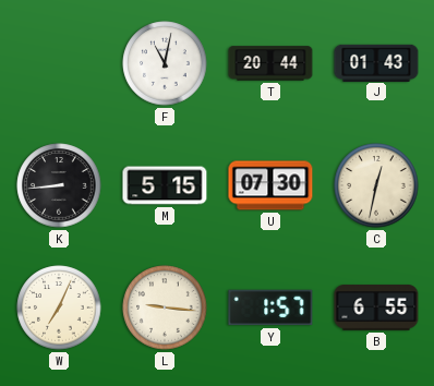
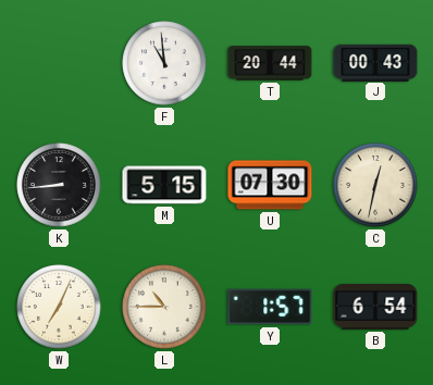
F: 11:02 -> 10:59 (164, 63)
J: 01:43 -> 00:43 (375, 62)
L: 9:16 -> 10:45 (164, 307)
B: 6:55 -> 6:54 (375, 307)
